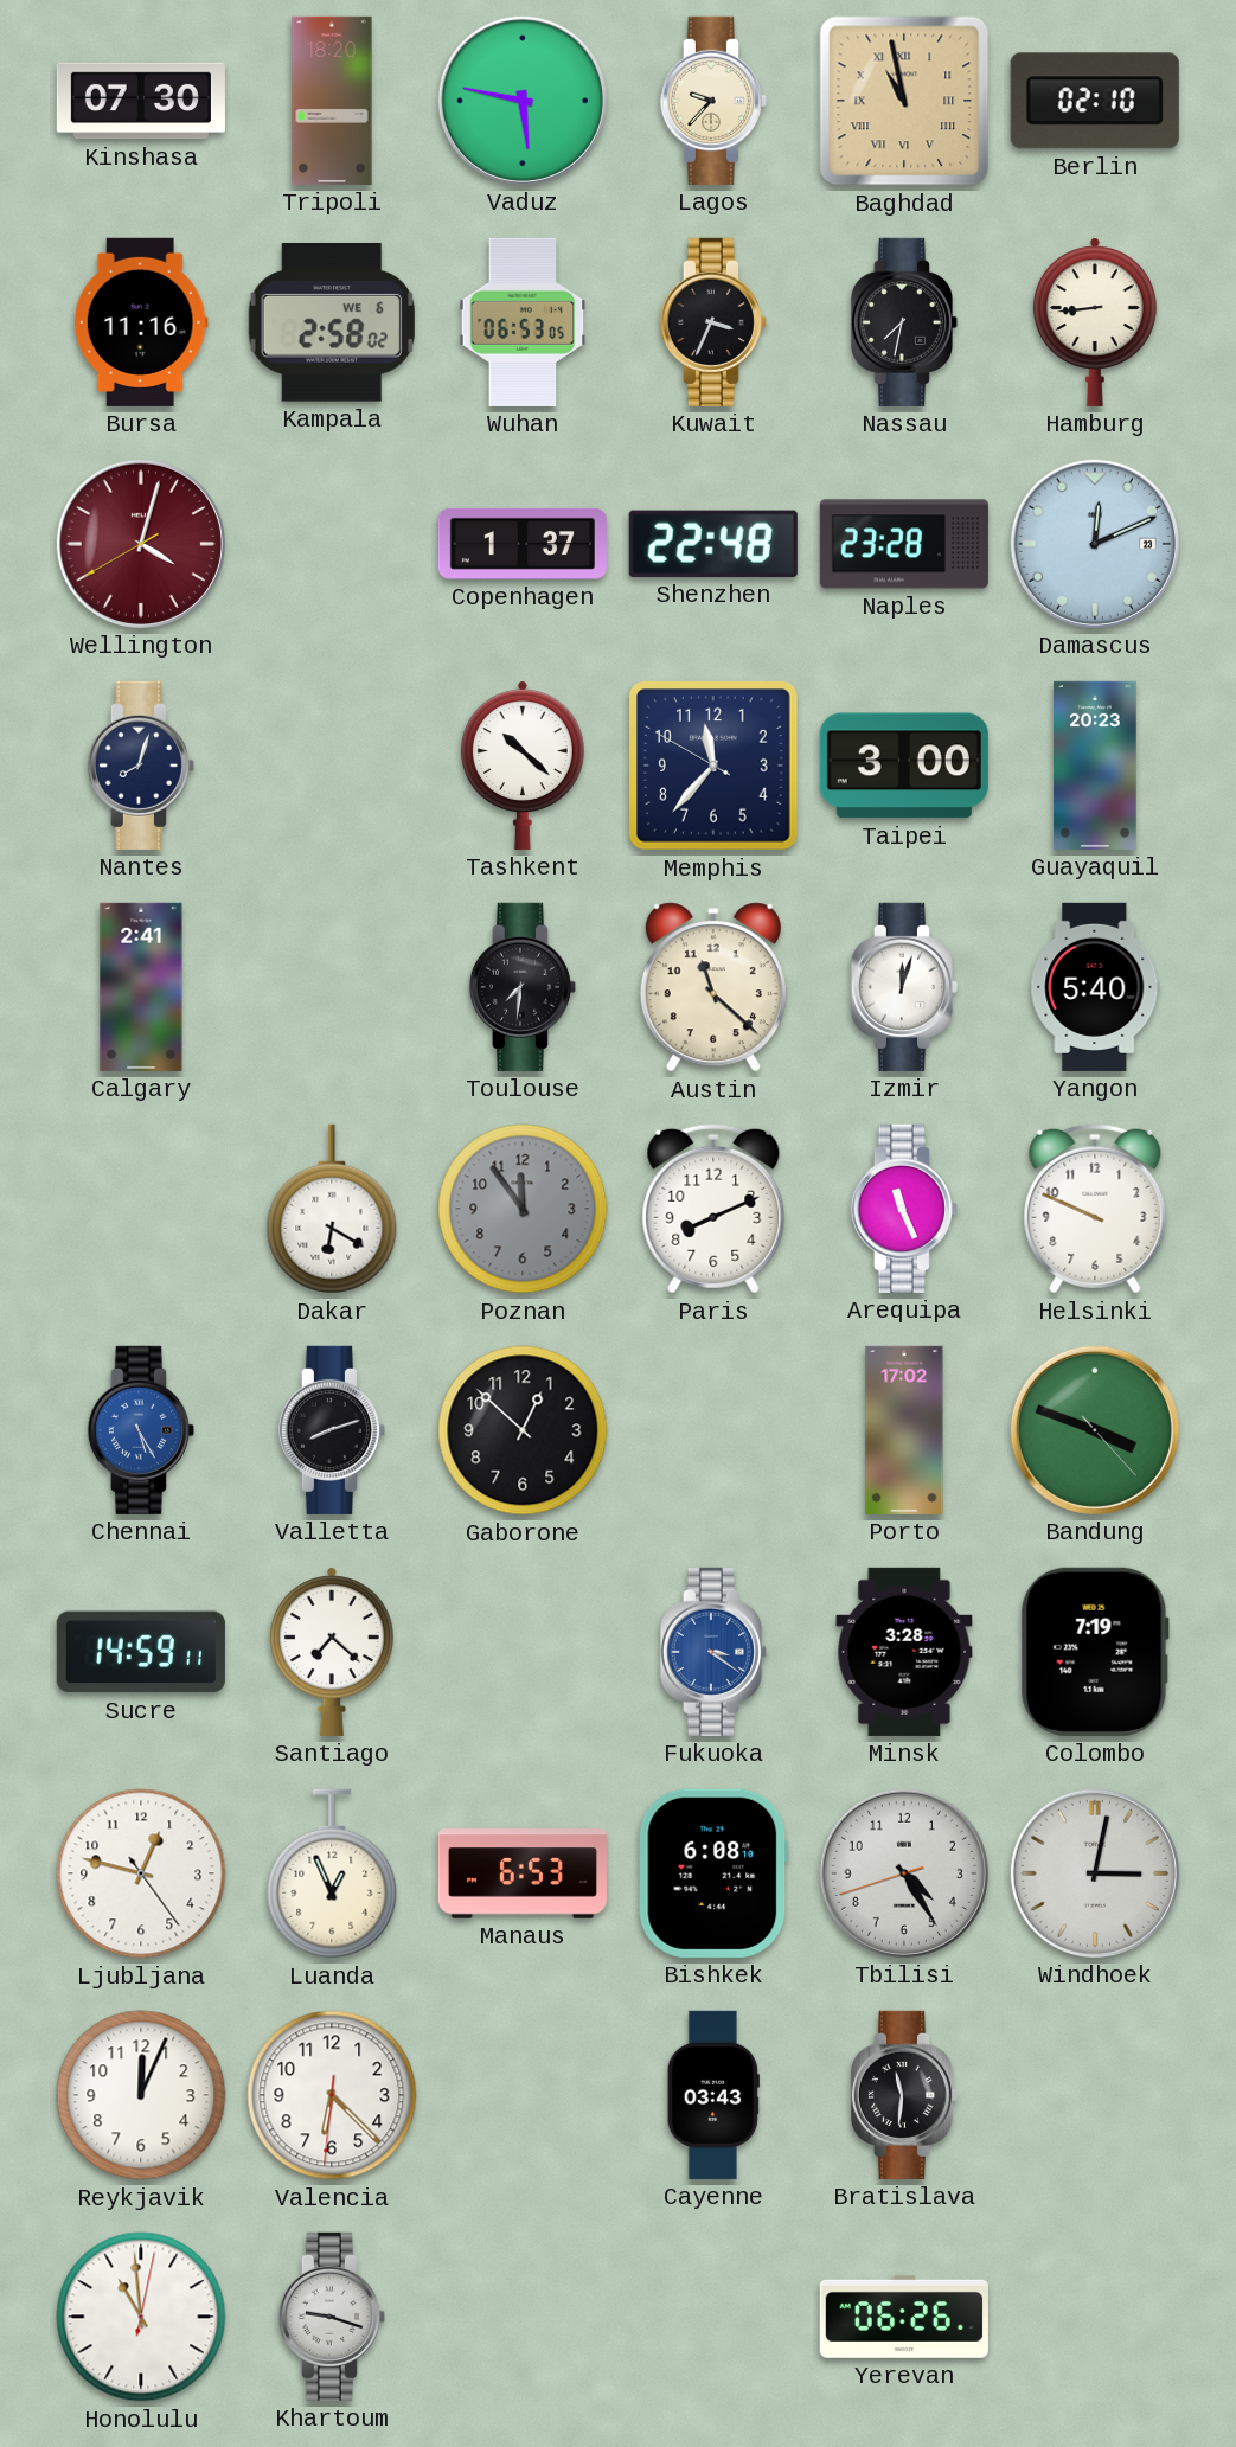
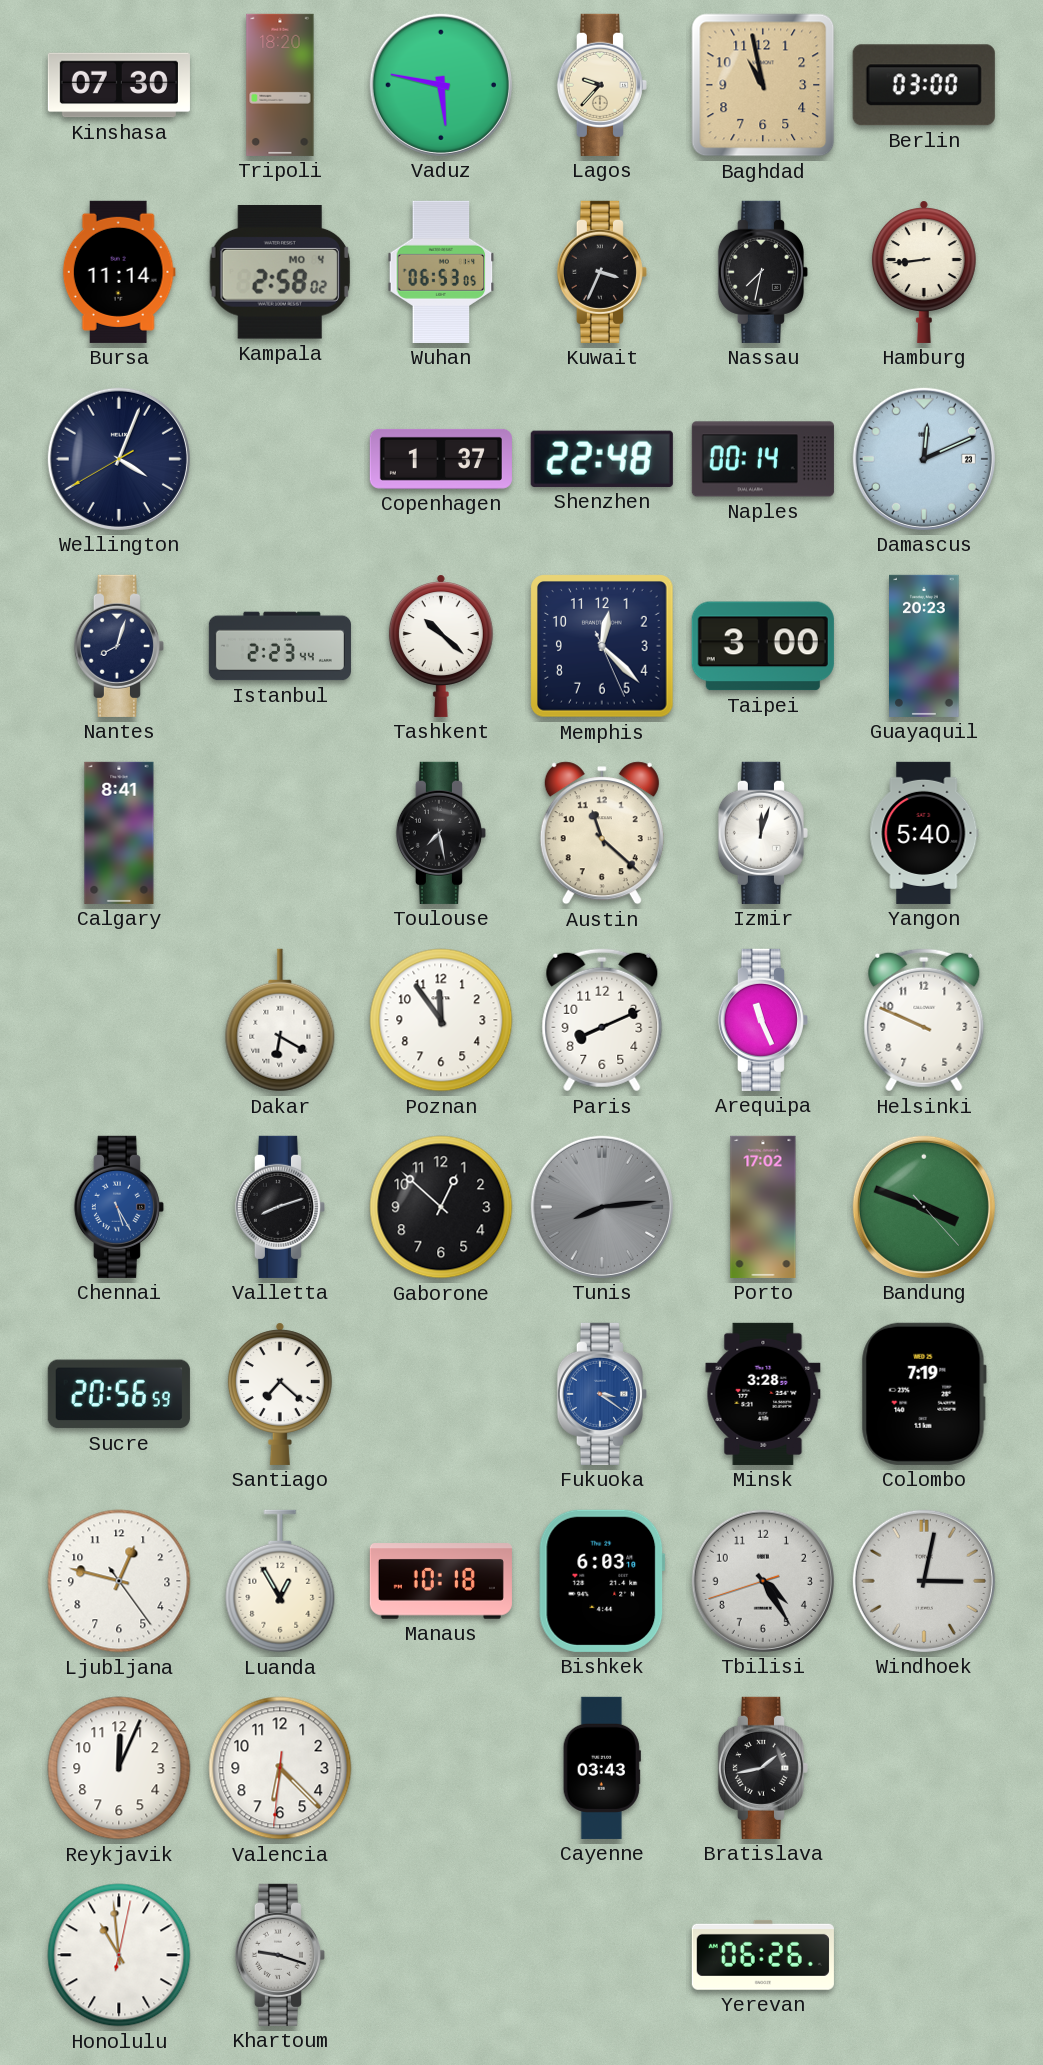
Baghdad numerals: Roman -> Arabic (763, 85)
Berlin: 02:10 -> 03:00 (924, 85)
Bursa: 11:16 -> 11:14 (119, 272)
Kampala date: WE 6 -> MO 4 (279, 273)
Wellington: 4:02 -> 4:03 (119, 459)
Wellington dial: burgundy -> navy (119, 459)
Naples: 23:28 -> 00:14 (763, 459)
Istanbul: none -> 2:23 (280, 646)
Memphis: 11:36 -> 12:22 (603, 647)
Calgary: 2:41 -> 8:41 (119, 833)
Toulouse: 7:31 -> 7:28 (441, 833)
Poznan dial: grey -> white (441, 1020)
Tunis: none -> 8:14 (602, 1207)
Sucre: 14:59 -> 20:56 (119, 1394)
Luanda: 12:56 -> 12:55 (280, 1581)
Manaus: 6:53 -> 10:18 (441, 1581)
Bishkek: 6:08 -> 6:03 (602, 1581)
Bratislava: 11:31 -> 1:43 (763, 1768)
